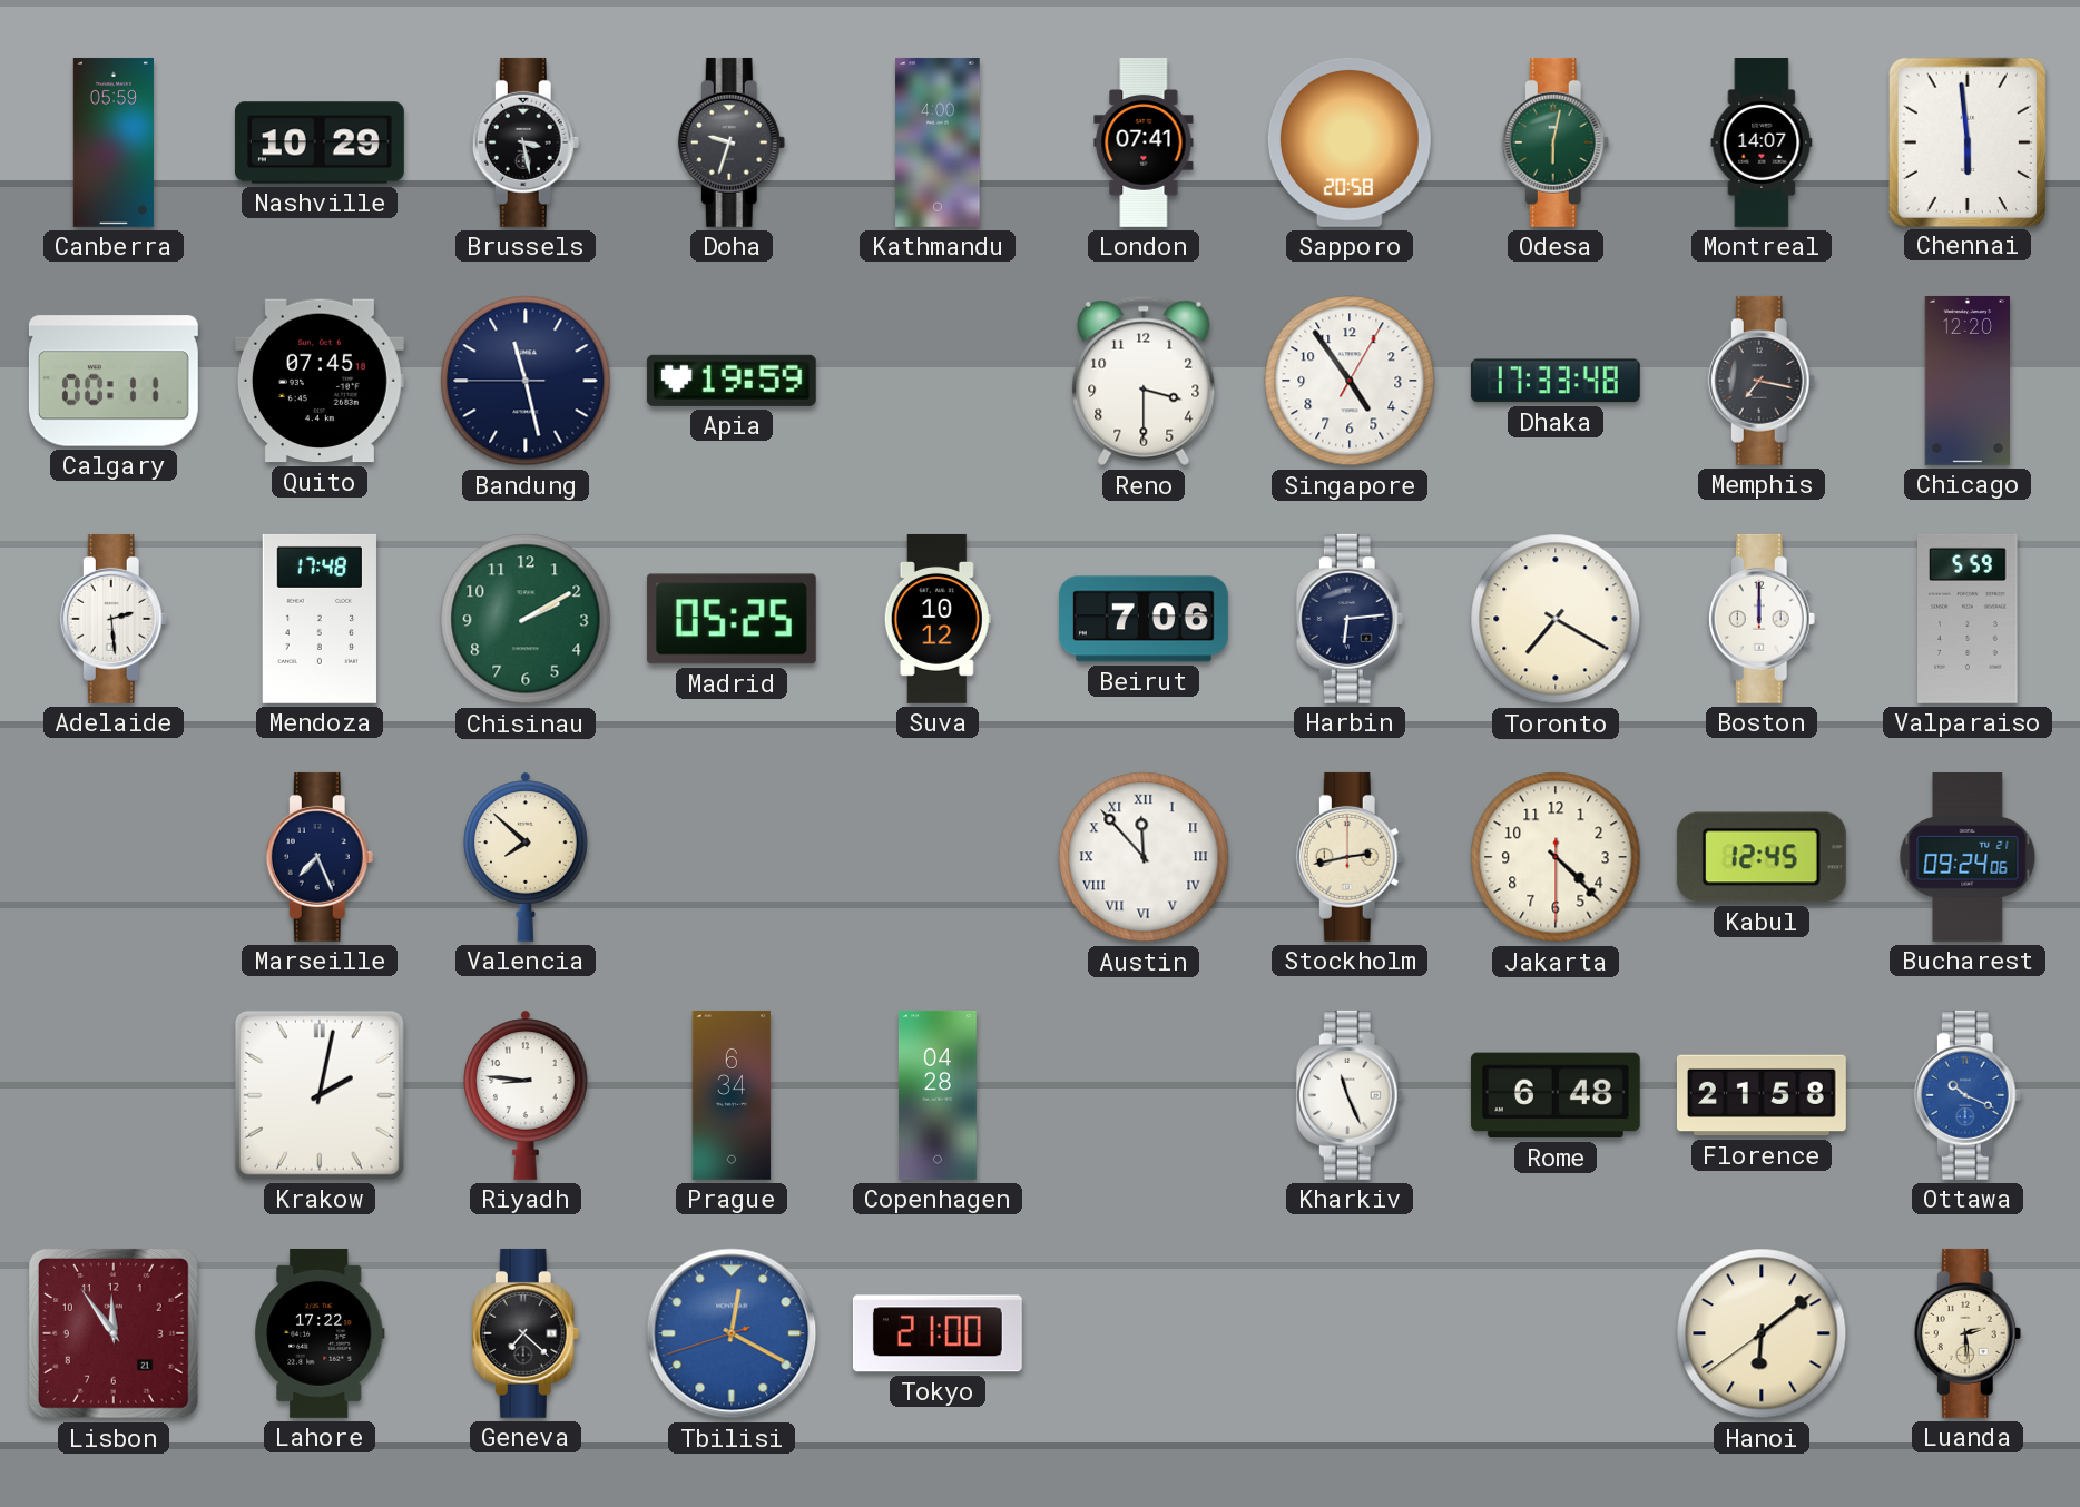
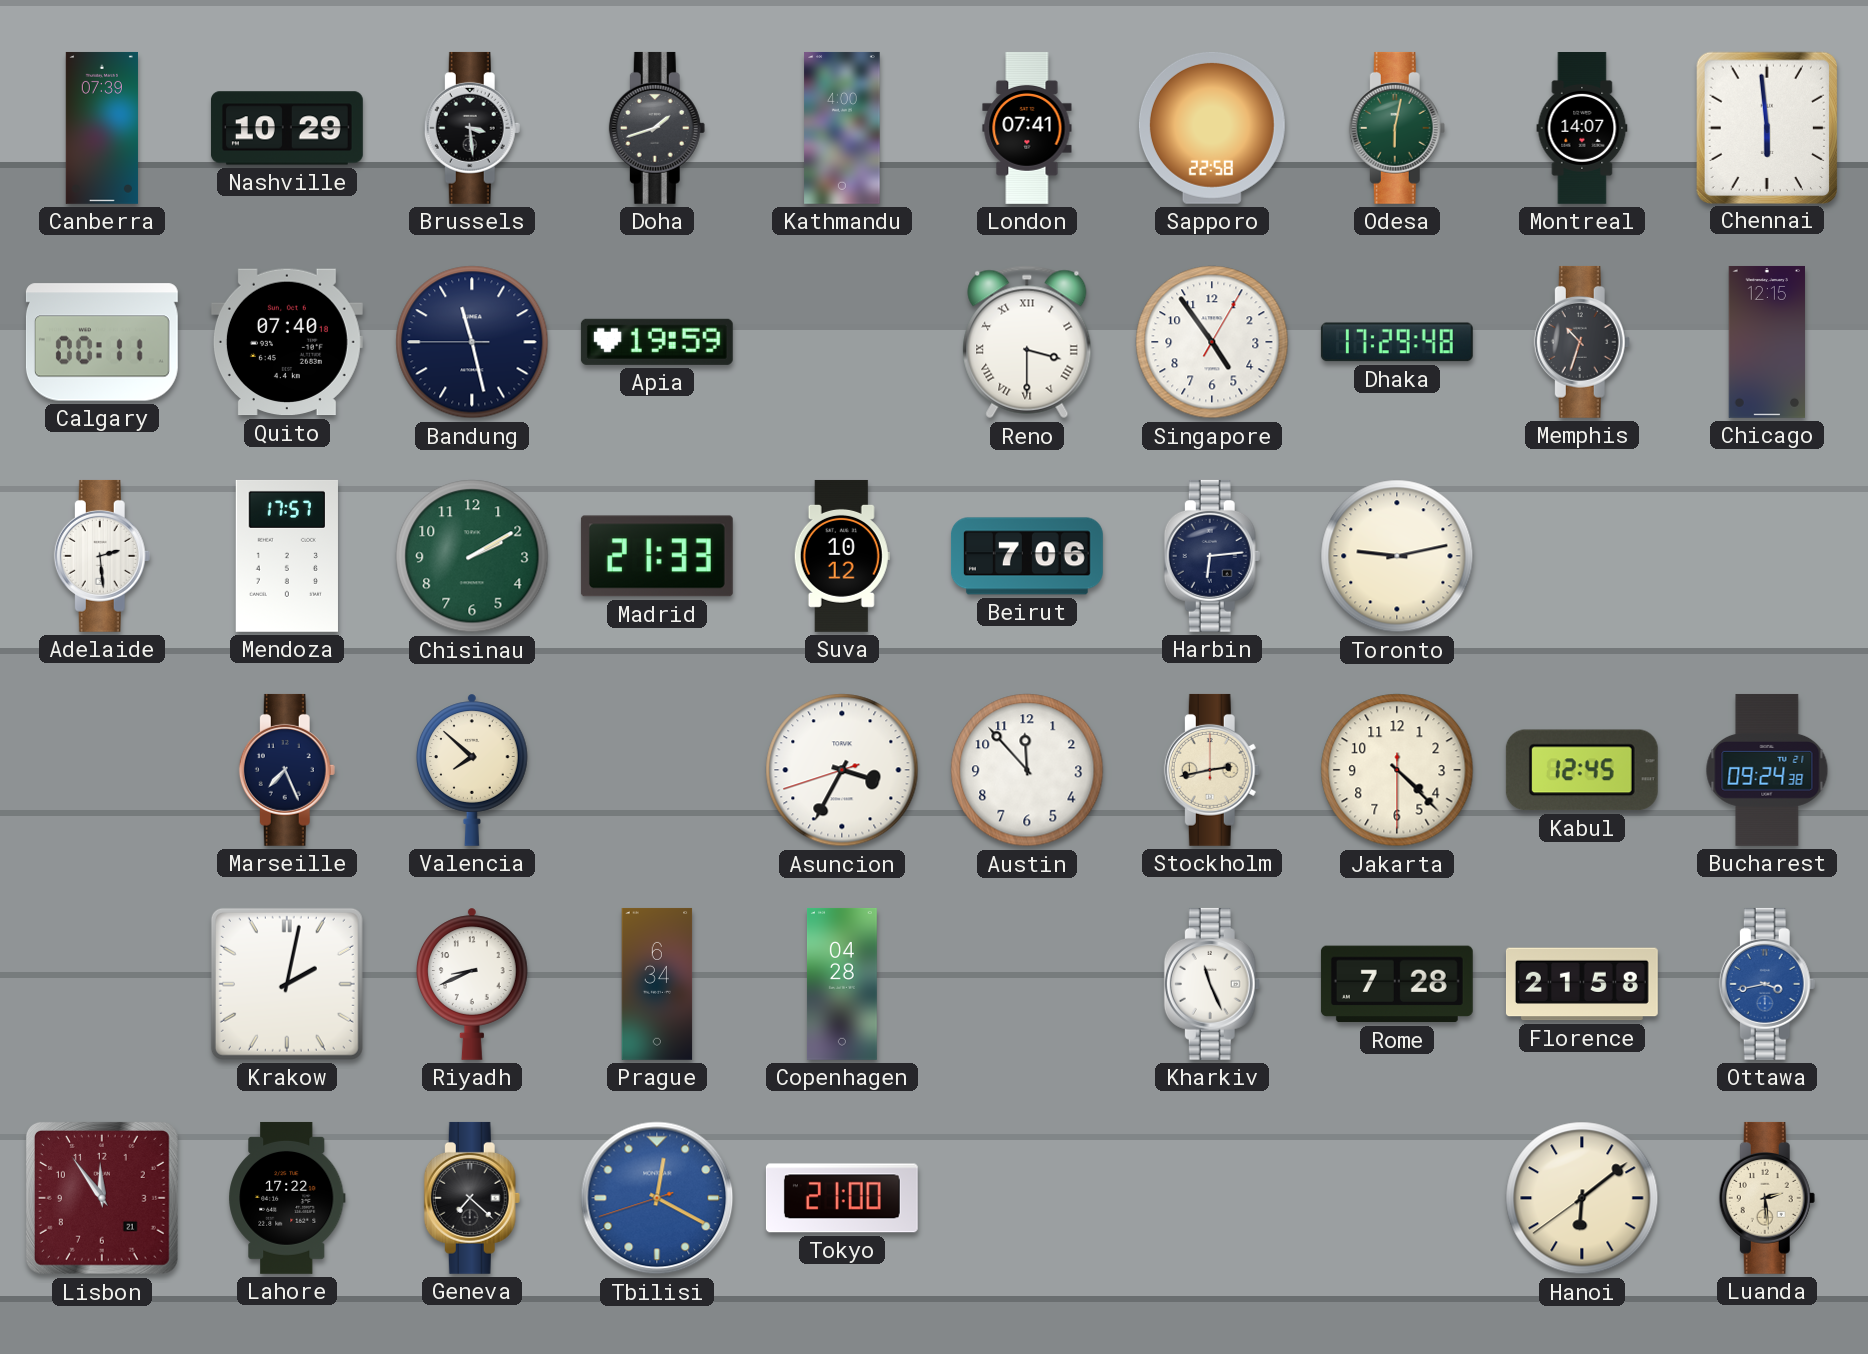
Canberra: 05:59 -> 07:39 (102, 128)
Brussels: 3:28 -> 3:29 (472, 128)
Doha: 9:33 -> 1:42 (657, 128)
Sapporo: 20:58 -> 22:58 (1212, 128)
Quito: 07:45 -> 07:40 (287, 342)
Reno numerals: Arabic -> Roman (1027, 342)
Dhaka: 17:33 -> 17:29 (1397, 342)
Memphis: 7:17 -> 10:33 (1582, 342)
Chicago: 12:20 -> 12:15 (1767, 342)
Mendoza: 17:48 -> 17:57 (287, 556)
Madrid: 05:25 -> 21:33 (657, 556)
Toronto: 7:20 -> 9:13 (1397, 556)
Boston: 12:00 -> none (1762, 619)
Valparaiso: 5:59 -> none (1968, 619)
Asuncion: none -> 3:34 (842, 770)
Austin numerals: Roman -> Arabic (1027, 770)
Bucharest: 09:24:06 -> 09:24:38 (1767, 770)
Riyadh: 8:46 -> 8:41 (473, 984)
Rome: 6:48 -> 7:28 (1397, 984)
Ottawa: 10:19 -> 3:43 (1767, 984)
